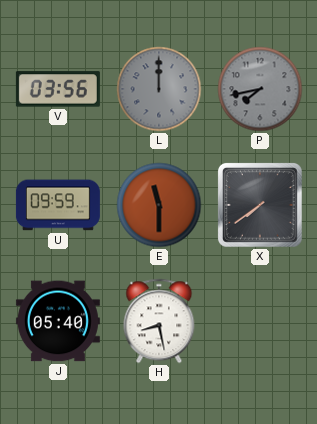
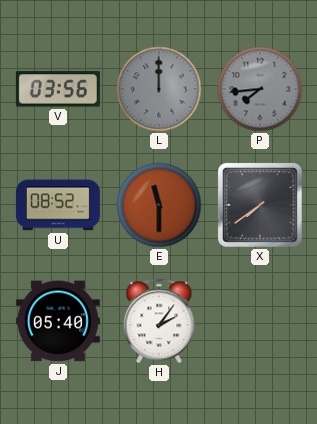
P: 7:43 -> 7:44 (260, 89)
U: 09:59 -> 08:52 (58, 205)
H: 8:28 -> 2:06 (159, 321)
